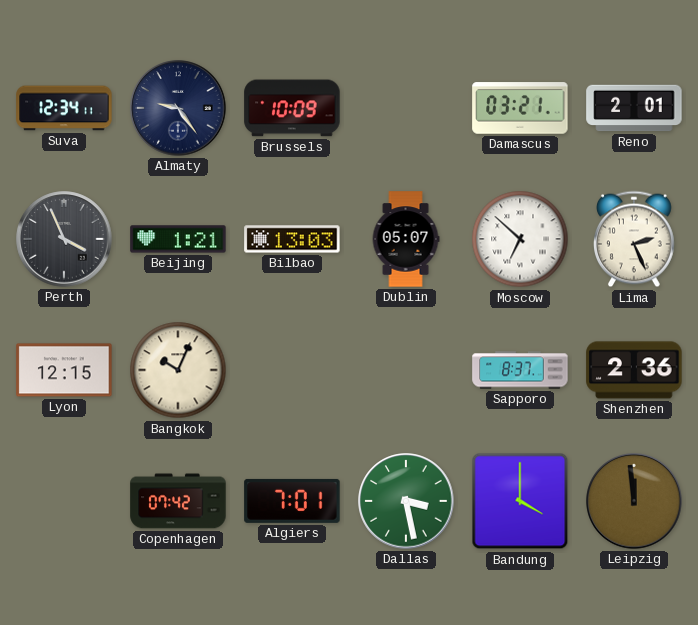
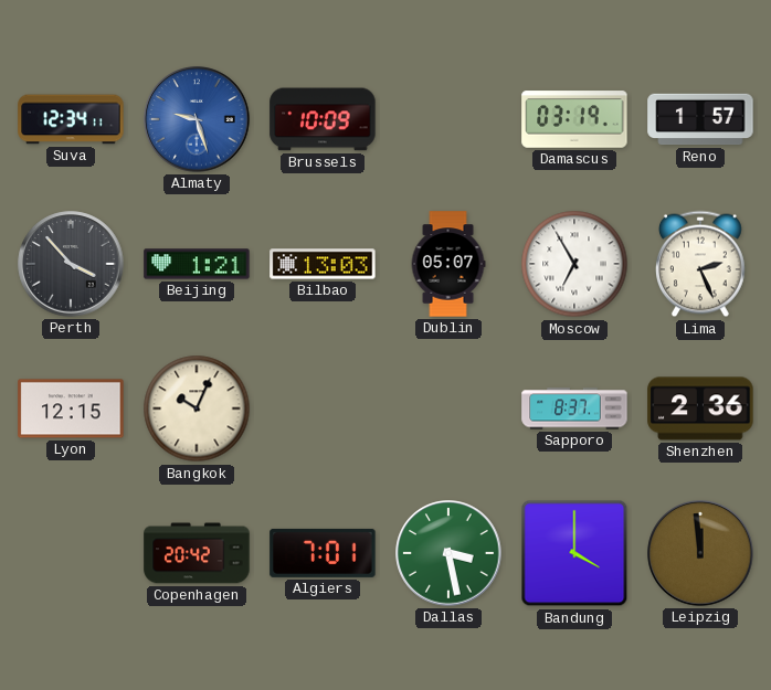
Almaty: 9:24 -> 9:27 (197, 119)
Almaty dial: navy -> blue (197, 119)
Damascus: 03:21 -> 03:19 (574, 119)
Reno: 2:01 -> 1:57 (700, 119)
Perth: 3:56 -> 3:53 (71, 264)
Moscow: 6:52 -> 6:55 (574, 264)
Copenhagen: 07:42 -> 20:42 (197, 553)
